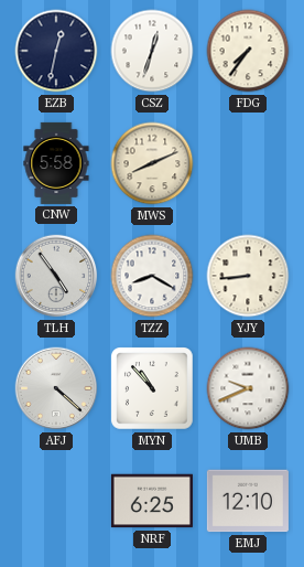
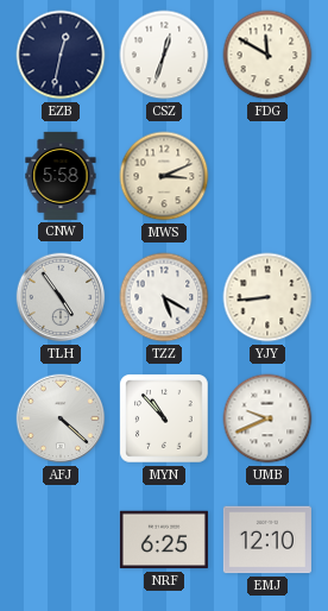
FDG: 7:36 -> 11:50 (267, 55)
MWS: 8:11 -> 3:11 (164, 176)
TZZ: 8:20 -> 5:20 (164, 297)
